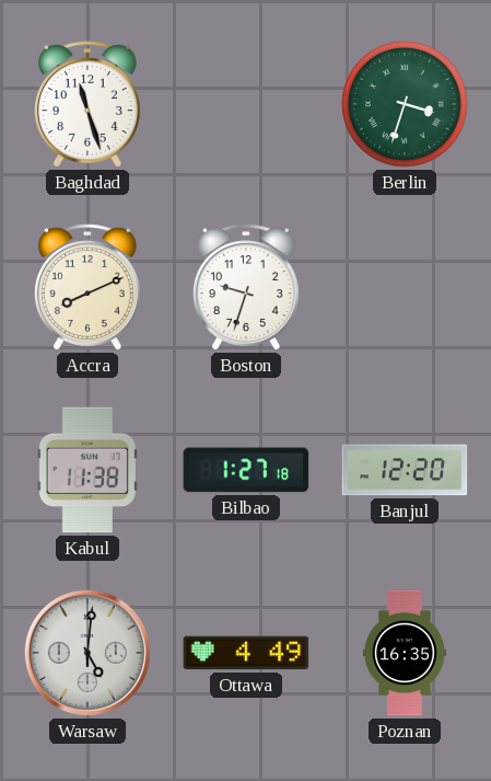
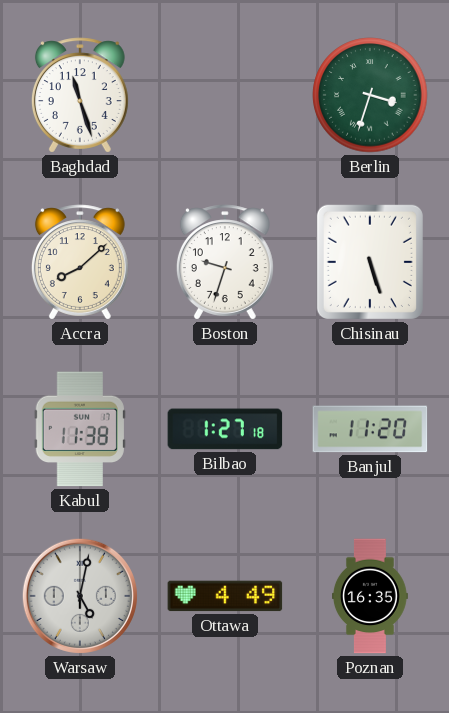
Accra: 8:11 -> 8:08 (80, 262)
Chisinau: none -> 5:27 (370, 262)
Banjul: 12:20 -> 11:20 (370, 429)
Warsaw: 5:01 -> 5:02 (80, 596)
